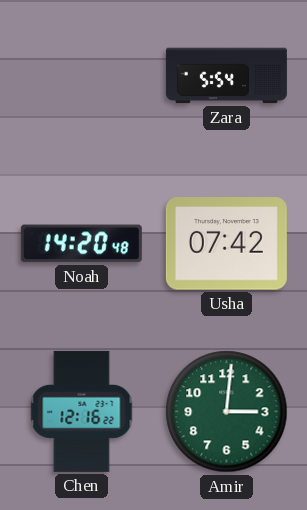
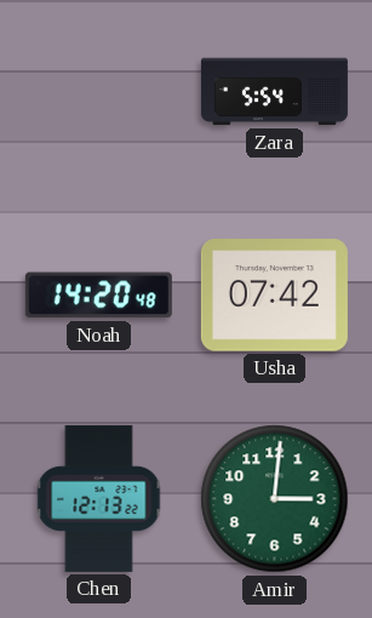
Chen: 12:16 -> 12:13 (99, 498)
